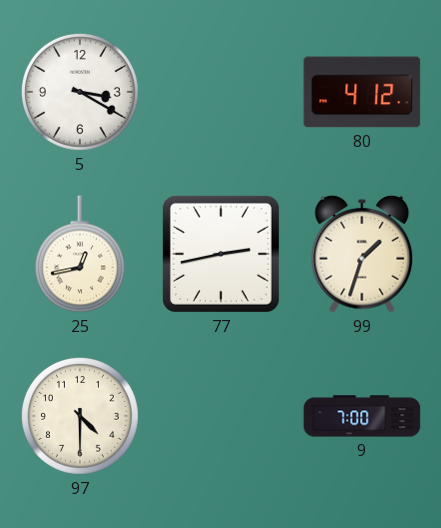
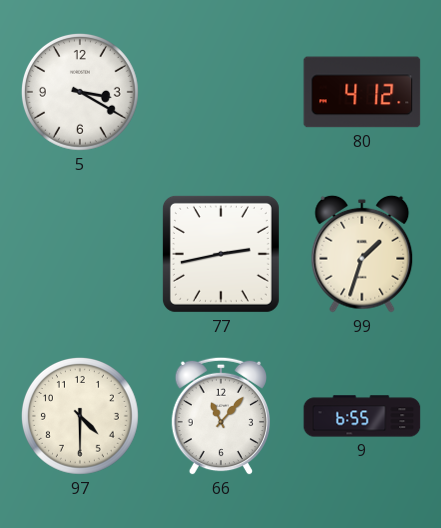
25: 12:43 -> none (80, 254)
66: none -> 11:07 (220, 416)
9: 7:00 -> 6:55 (362, 416)
